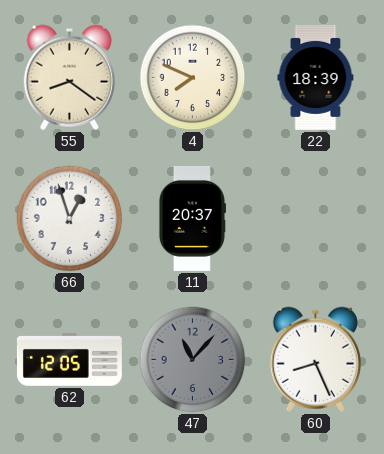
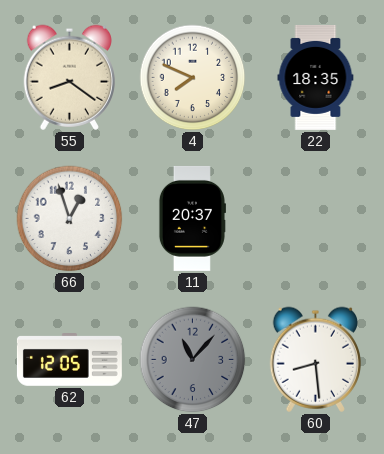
22: 18:39 -> 18:35 (316, 77)
60: 8:26 -> 8:29 (315, 359)
